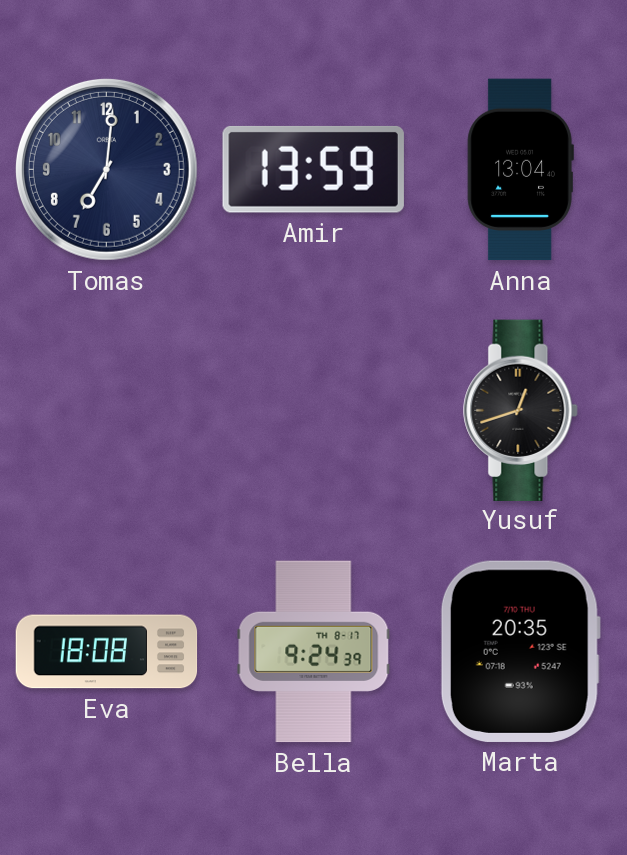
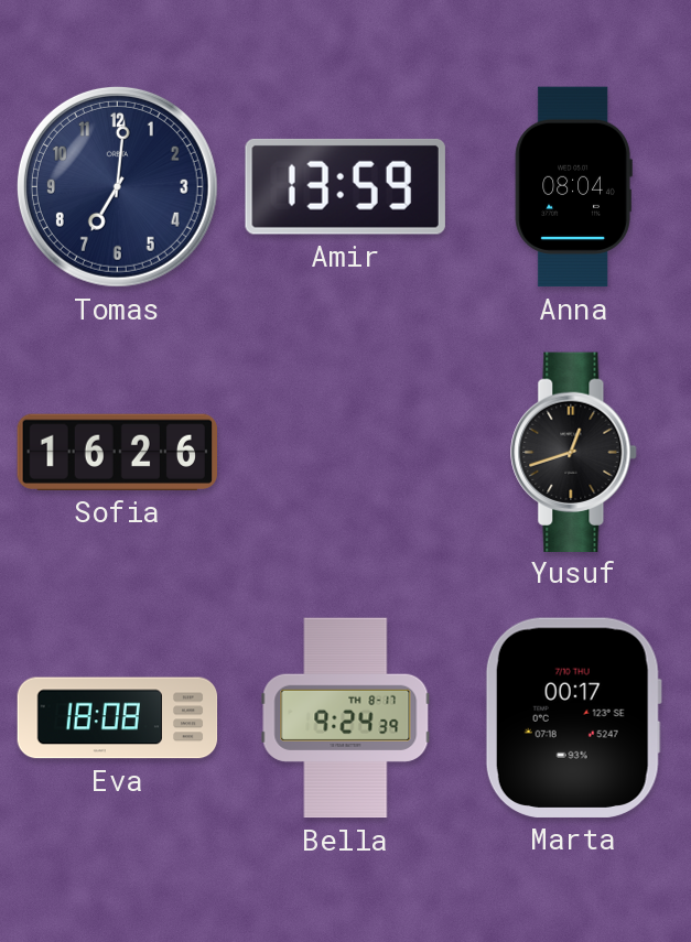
Anna: 13:04 -> 08:04 (573, 187)
Sofia: none -> 16:26 (117, 452)
Marta: 20:35 -> 00:17 (573, 717)
